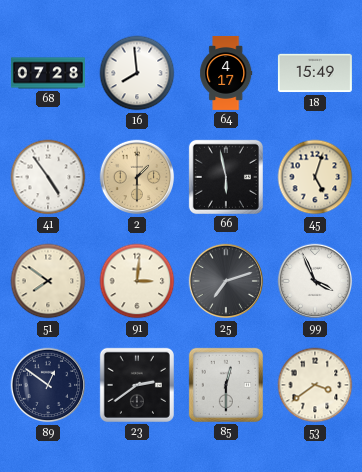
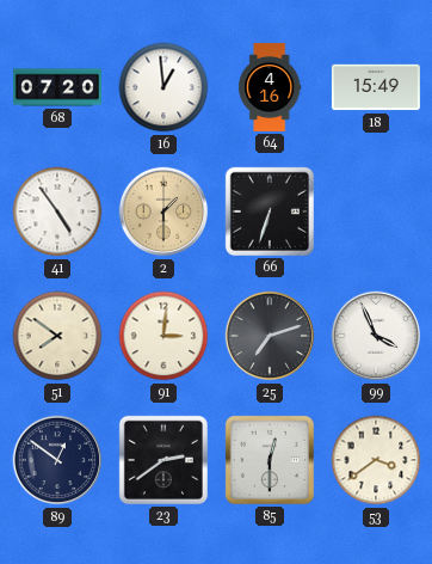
68: 07:28 -> 07:20 (57, 87)
16: 7:59 -> 12:59 (163, 87)
64: 4:17 -> 4:16 (270, 87)
66: 5:58 -> 6:33 (270, 211)
45: 5:03 -> none (315, 177)
